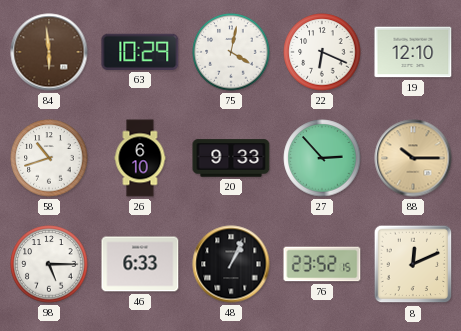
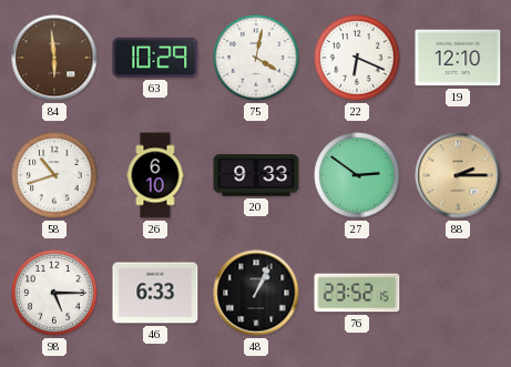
27: 2:53 -> 2:51 (357, 175)
88: 10:15 -> 2:15 (458, 175)
8: 12:11 -> none (413, 264)
